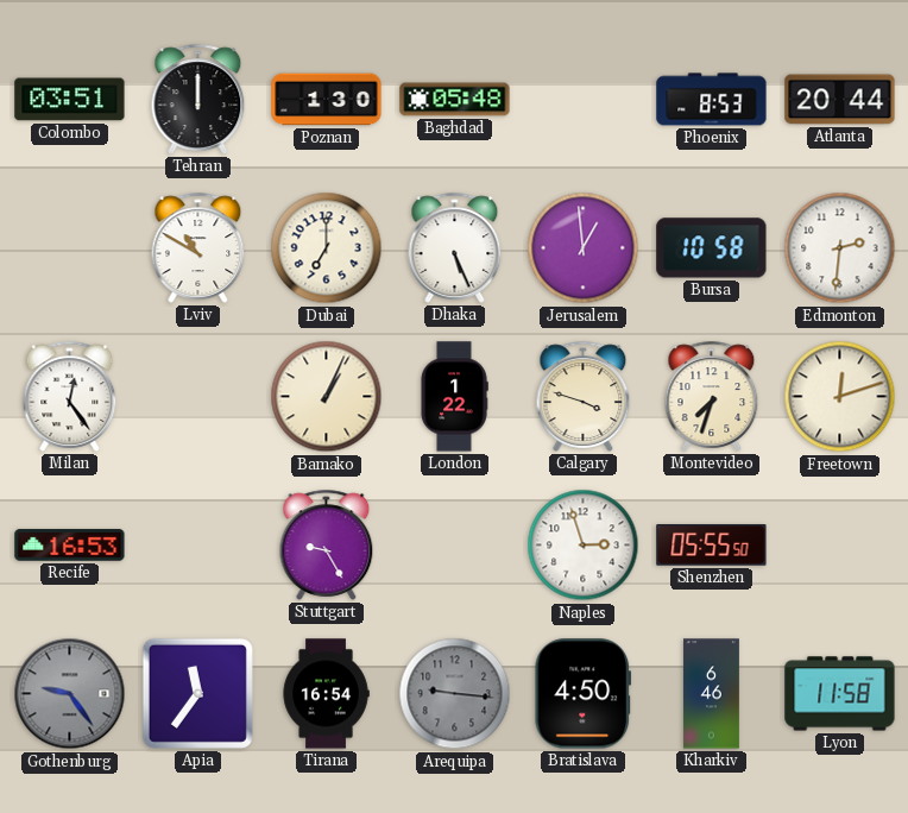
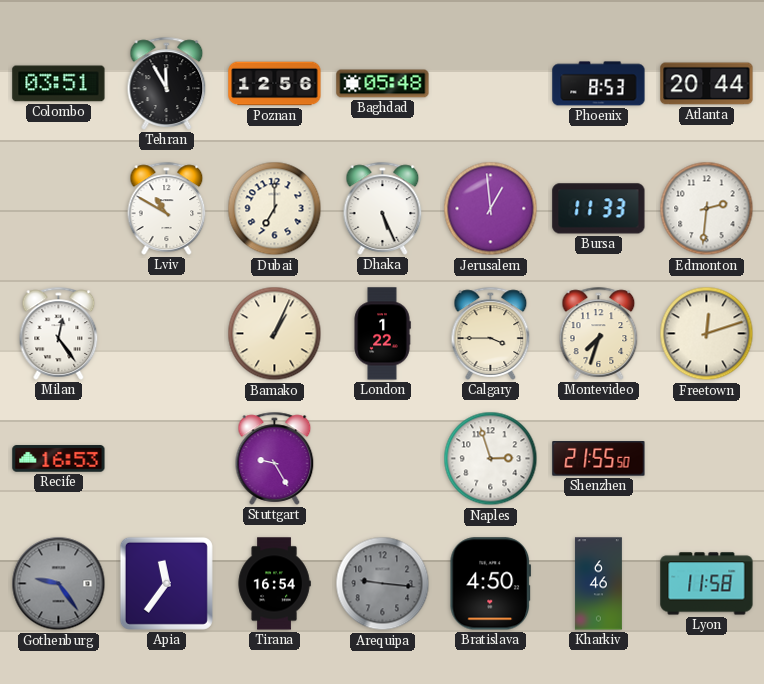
Tehran: 12:00 -> 11:55 (167, 83)
Poznan: 1:30 -> 12:56 (275, 84)
Bursa: 10:58 -> 11:33 (599, 209)
Calgary: 3:48 -> 3:45 (491, 333)
Shenzhen: 05:55 -> 21:55 (599, 459)
